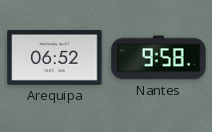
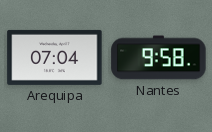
Arequipa: 06:52 -> 07:04 (55, 57)
